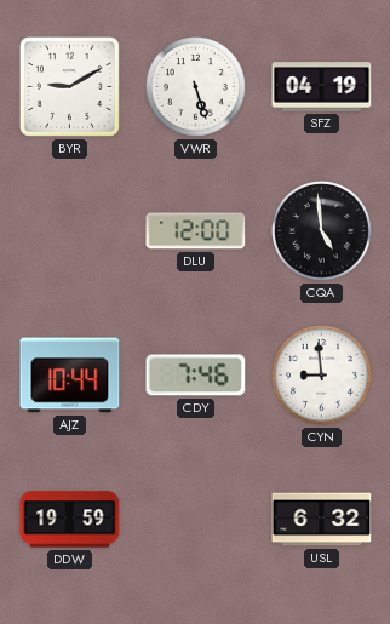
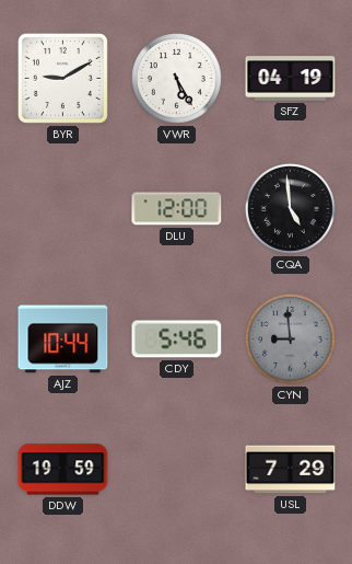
VWR: 5:27 -> 5:25 (177, 79)
CDY: 7:46 -> 5:46 (177, 339)
CYN dial: white -> grey (291, 339)
USL: 6:32 -> 7:29 (291, 470)
